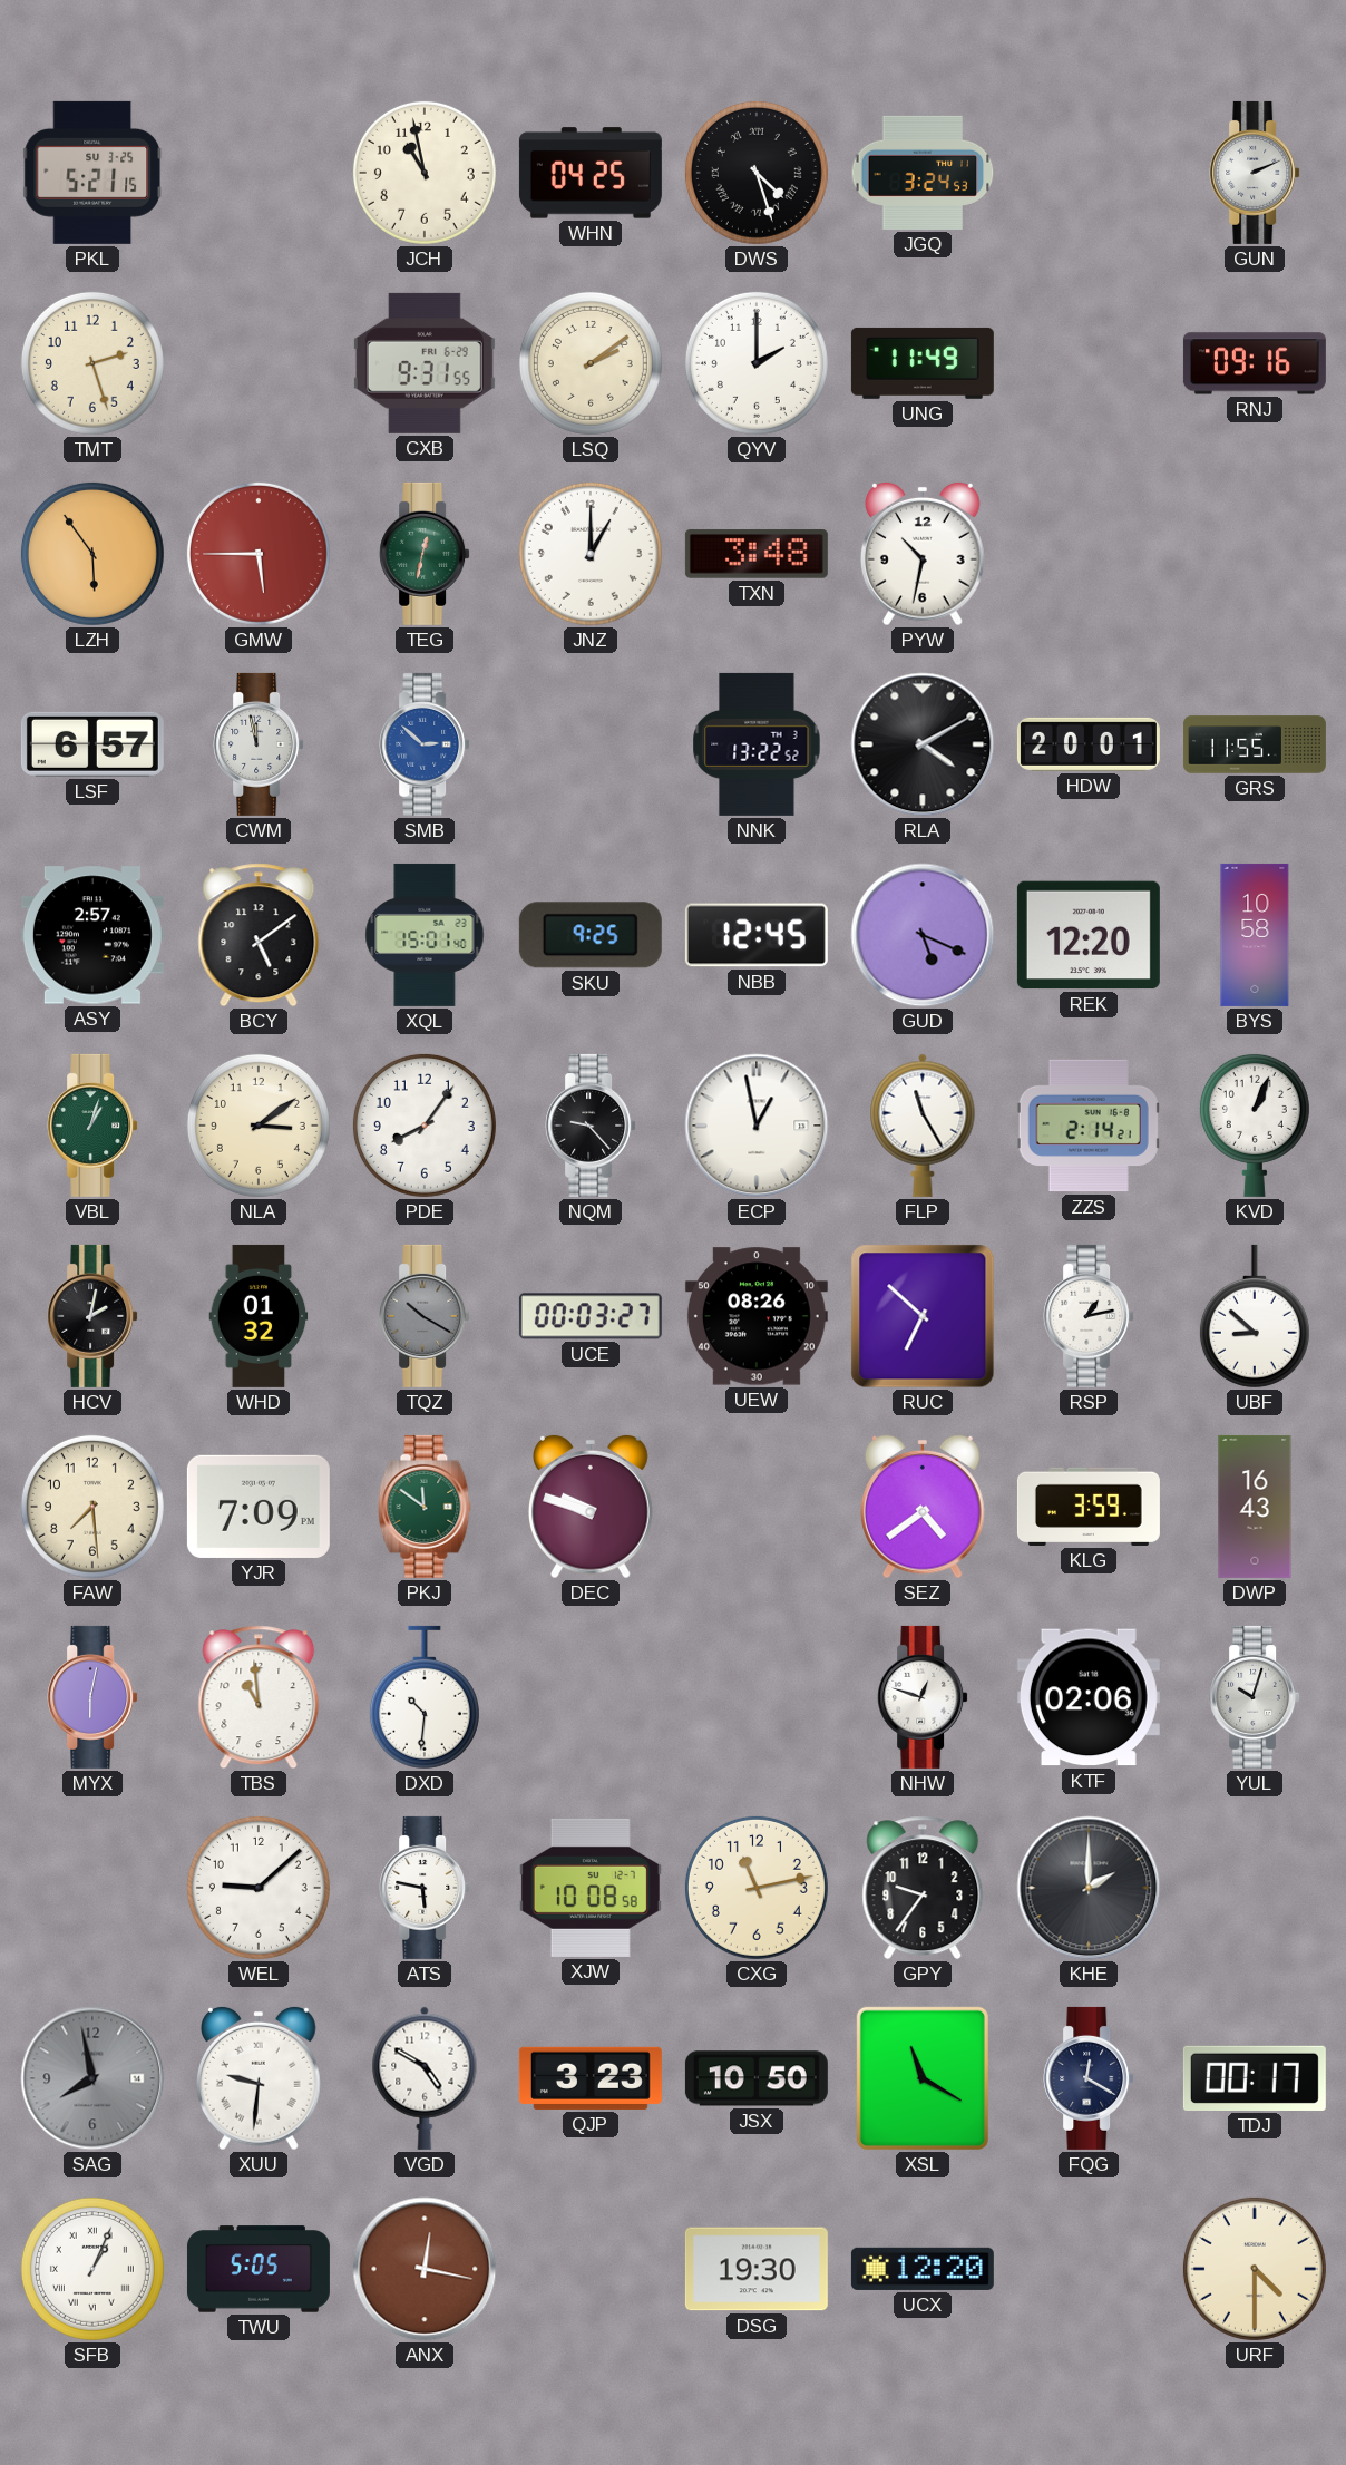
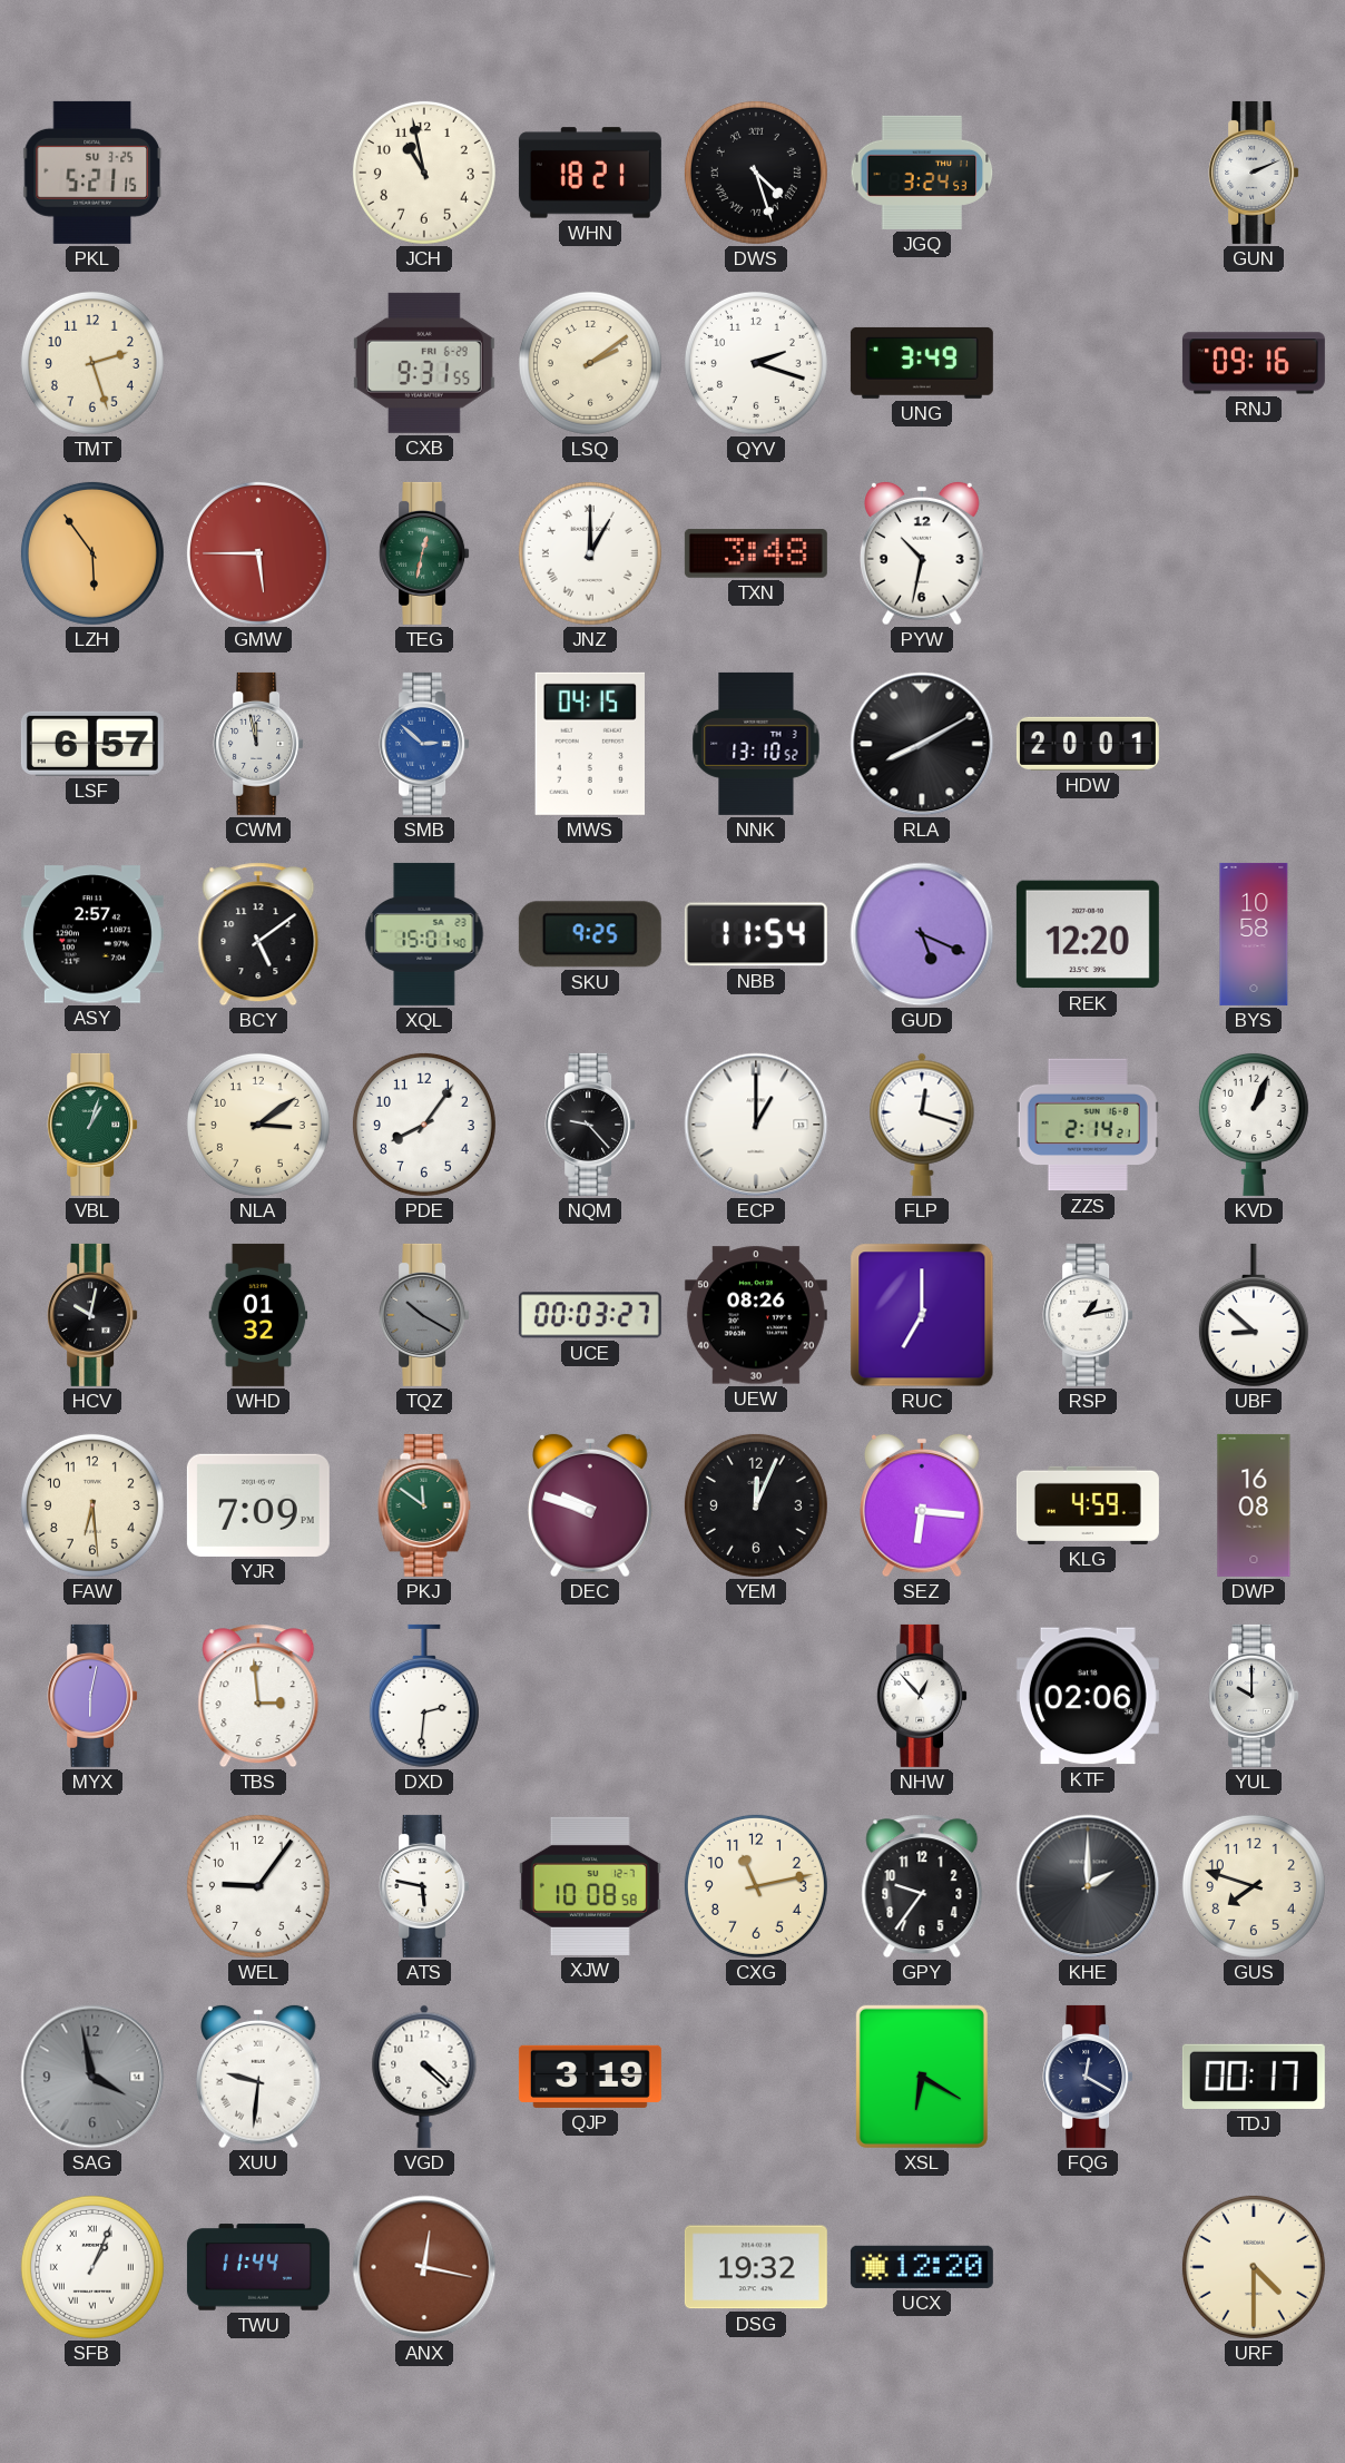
WHN: 04:25 -> 18:21 (590, 173)
QYV: 2:00 -> 2:18 (756, 363)
UNG: 11:49 -> 3:49 (922, 363)
JNZ numerals: Arabic -> Roman (590, 553)
MWS: none -> 04:15 (589, 744)
NNK: 13:22 -> 13:10 (756, 744)
RLA: 4:10 -> 8:10 (922, 744)
GRS: 11:55 -> none (1255, 744)
NBB: 12:45 -> 11:54 (756, 934)
ECP: 12:58 -> 1:00 (756, 1125)
FLP: 11:25 -> 12:18 (922, 1125)
HCV: 2:02 -> 10:02 (92, 1315)
RUC: 6:52 -> 7:00 (922, 1315)
FAW: 7:29 -> 6:29 (92, 1505)
YEM: none -> 12:04 (756, 1505)
SEZ: 4:39 -> 6:16 (923, 1505)
KLG: 3:59 -> 4:59 (1088, 1505)
DWP: 16:43 -> 16:08 (1254, 1505)
TBS: 10:59 -> 2:59 (258, 1696)
DXD: 10:31 -> 2:31 (424, 1696)
NHW: 12:48 -> 12:53 (922, 1696)
YUL: 10:03 -> 10:00 (1254, 1696)
WEL: 9:08 -> 9:06 (258, 1886)
GUS: none -> 7:48 (1254, 1886)
SAG: 7:58 -> 3:58 (92, 2077)
VGD: 4:50 -> 4:22 (424, 2077)
QJP: 3:23 -> 3:19 (590, 2077)
JSX: 10:50 -> none (757, 2078)
XSL: 11:20 -> 6:20 (922, 2077)
TWU: 5:05 -> 11:44 (258, 2267)
DSG: 19:30 -> 19:32 (756, 2267)
